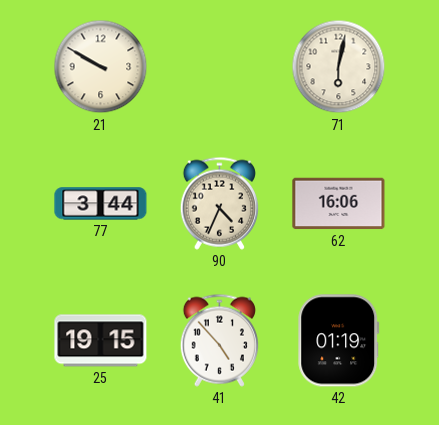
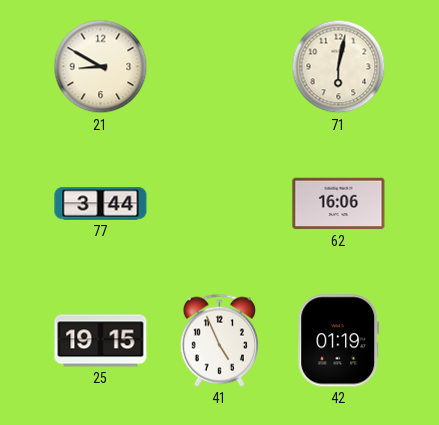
21: 9:50 -> 8:50 (101, 67)
90: 4:34 -> none (219, 203)
41: 4:53 -> 4:56 (219, 340)
